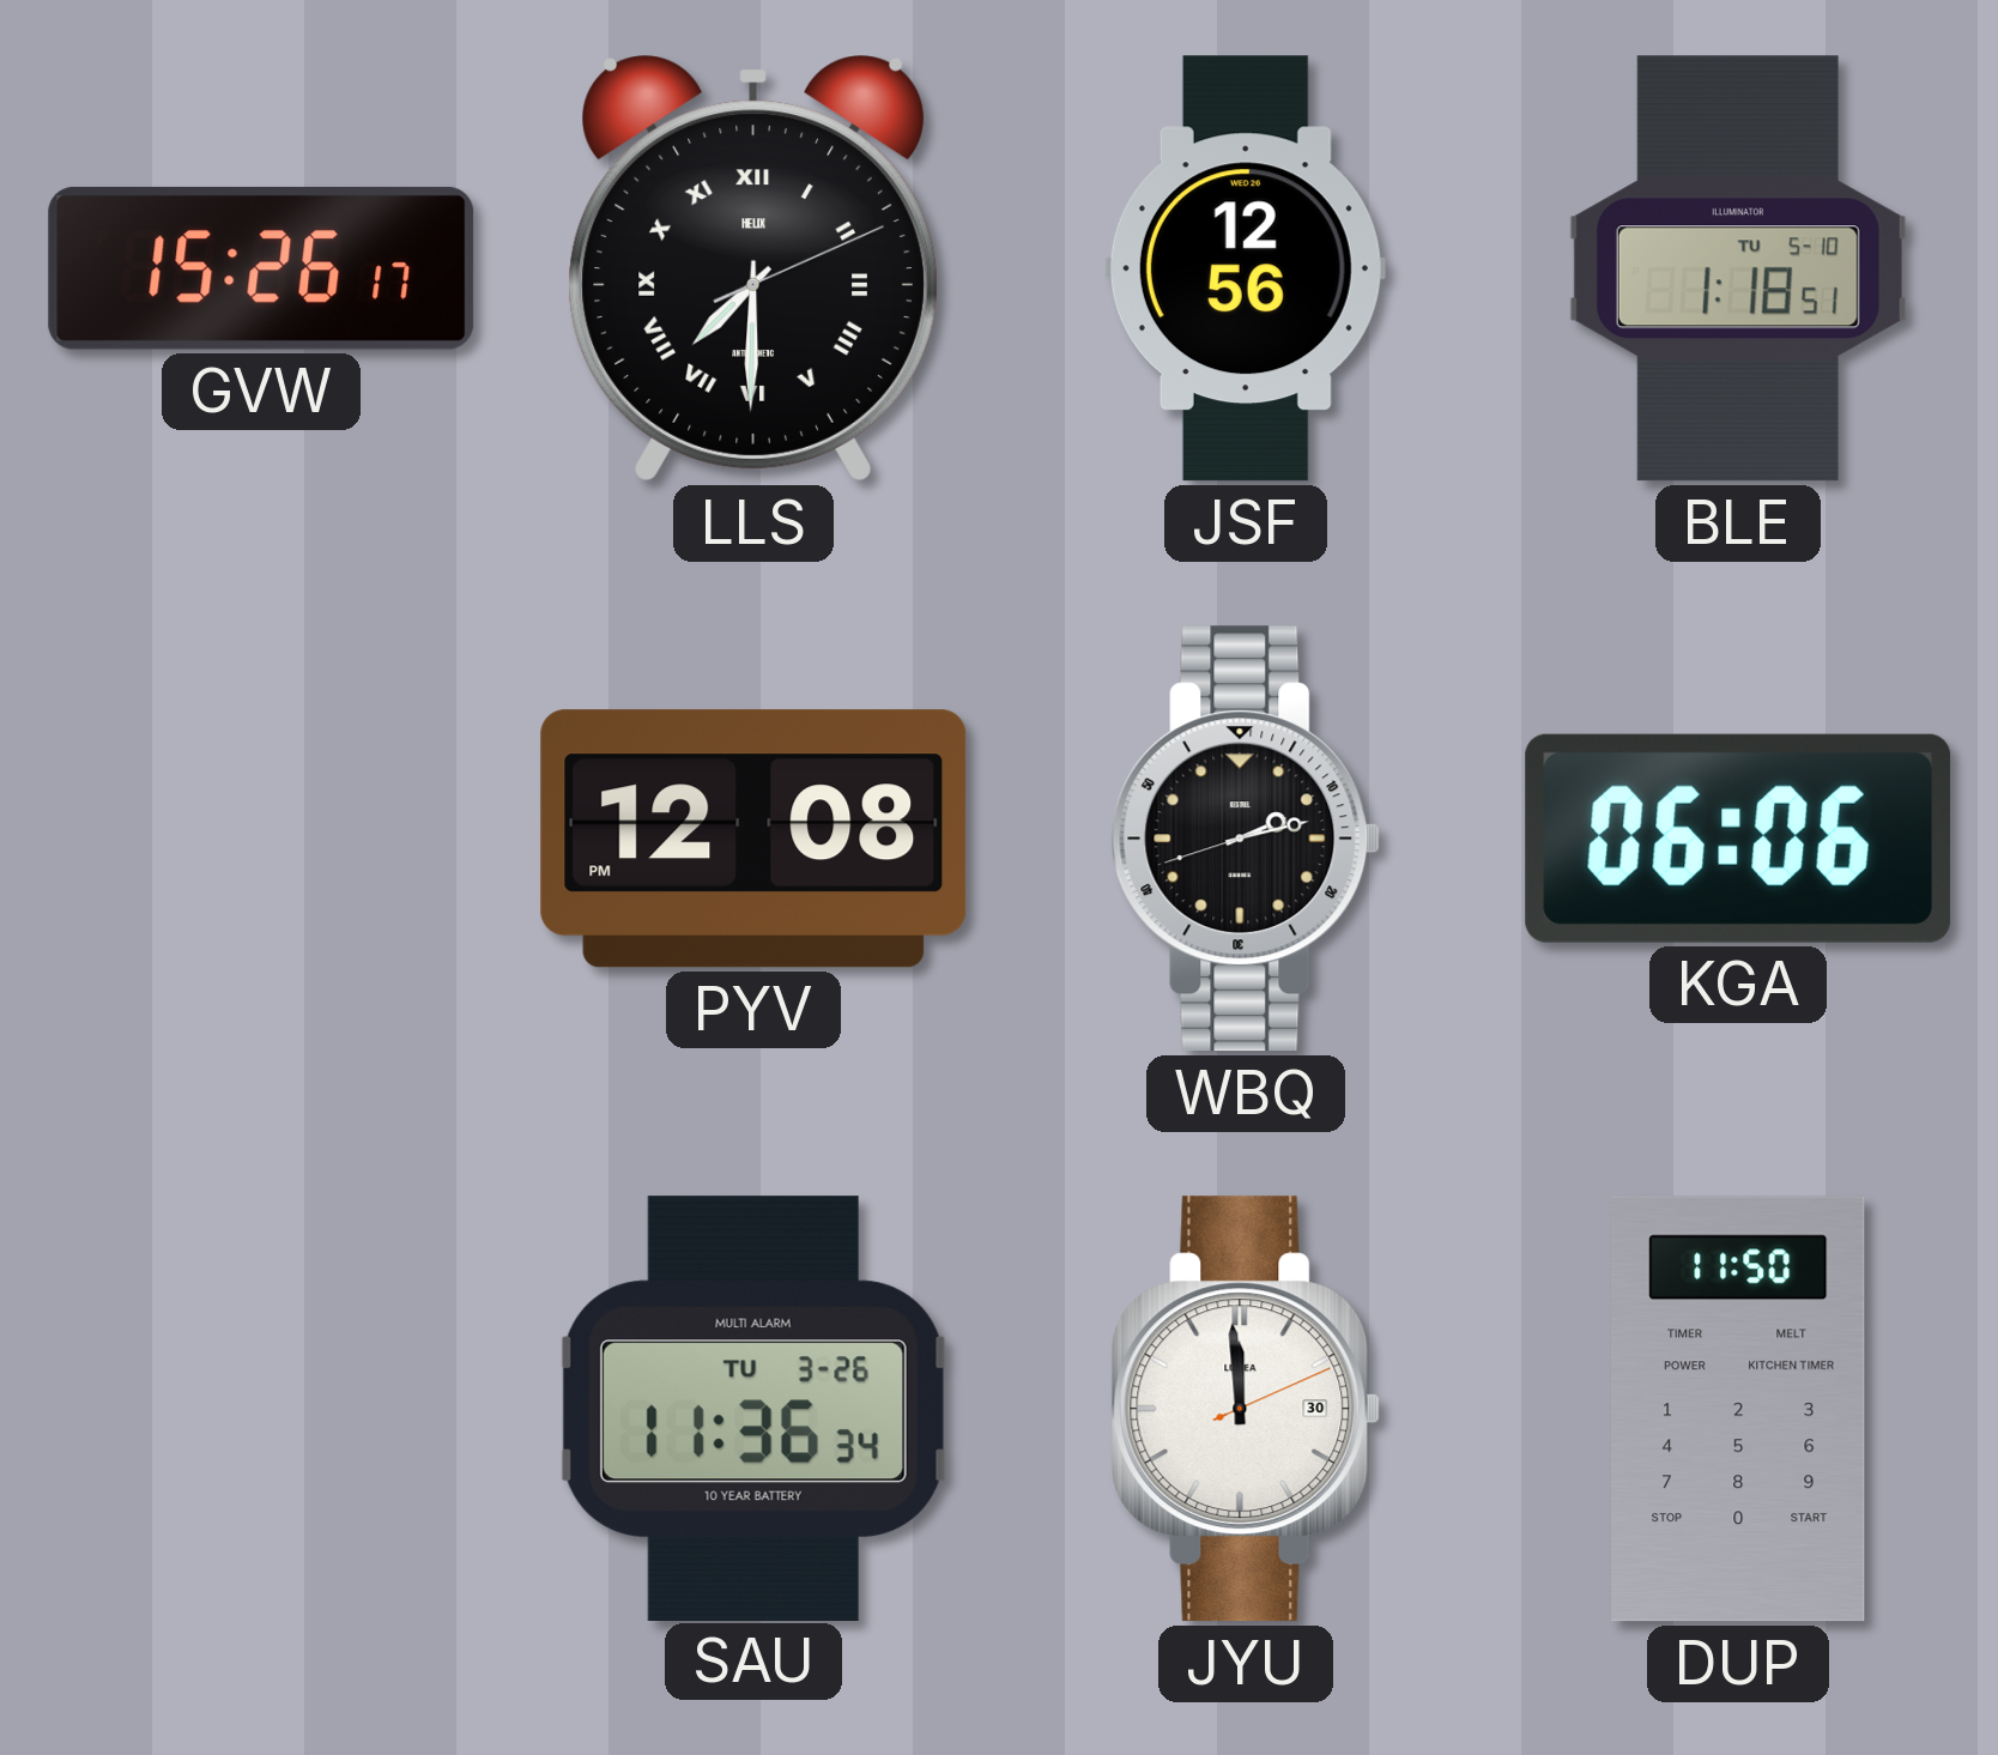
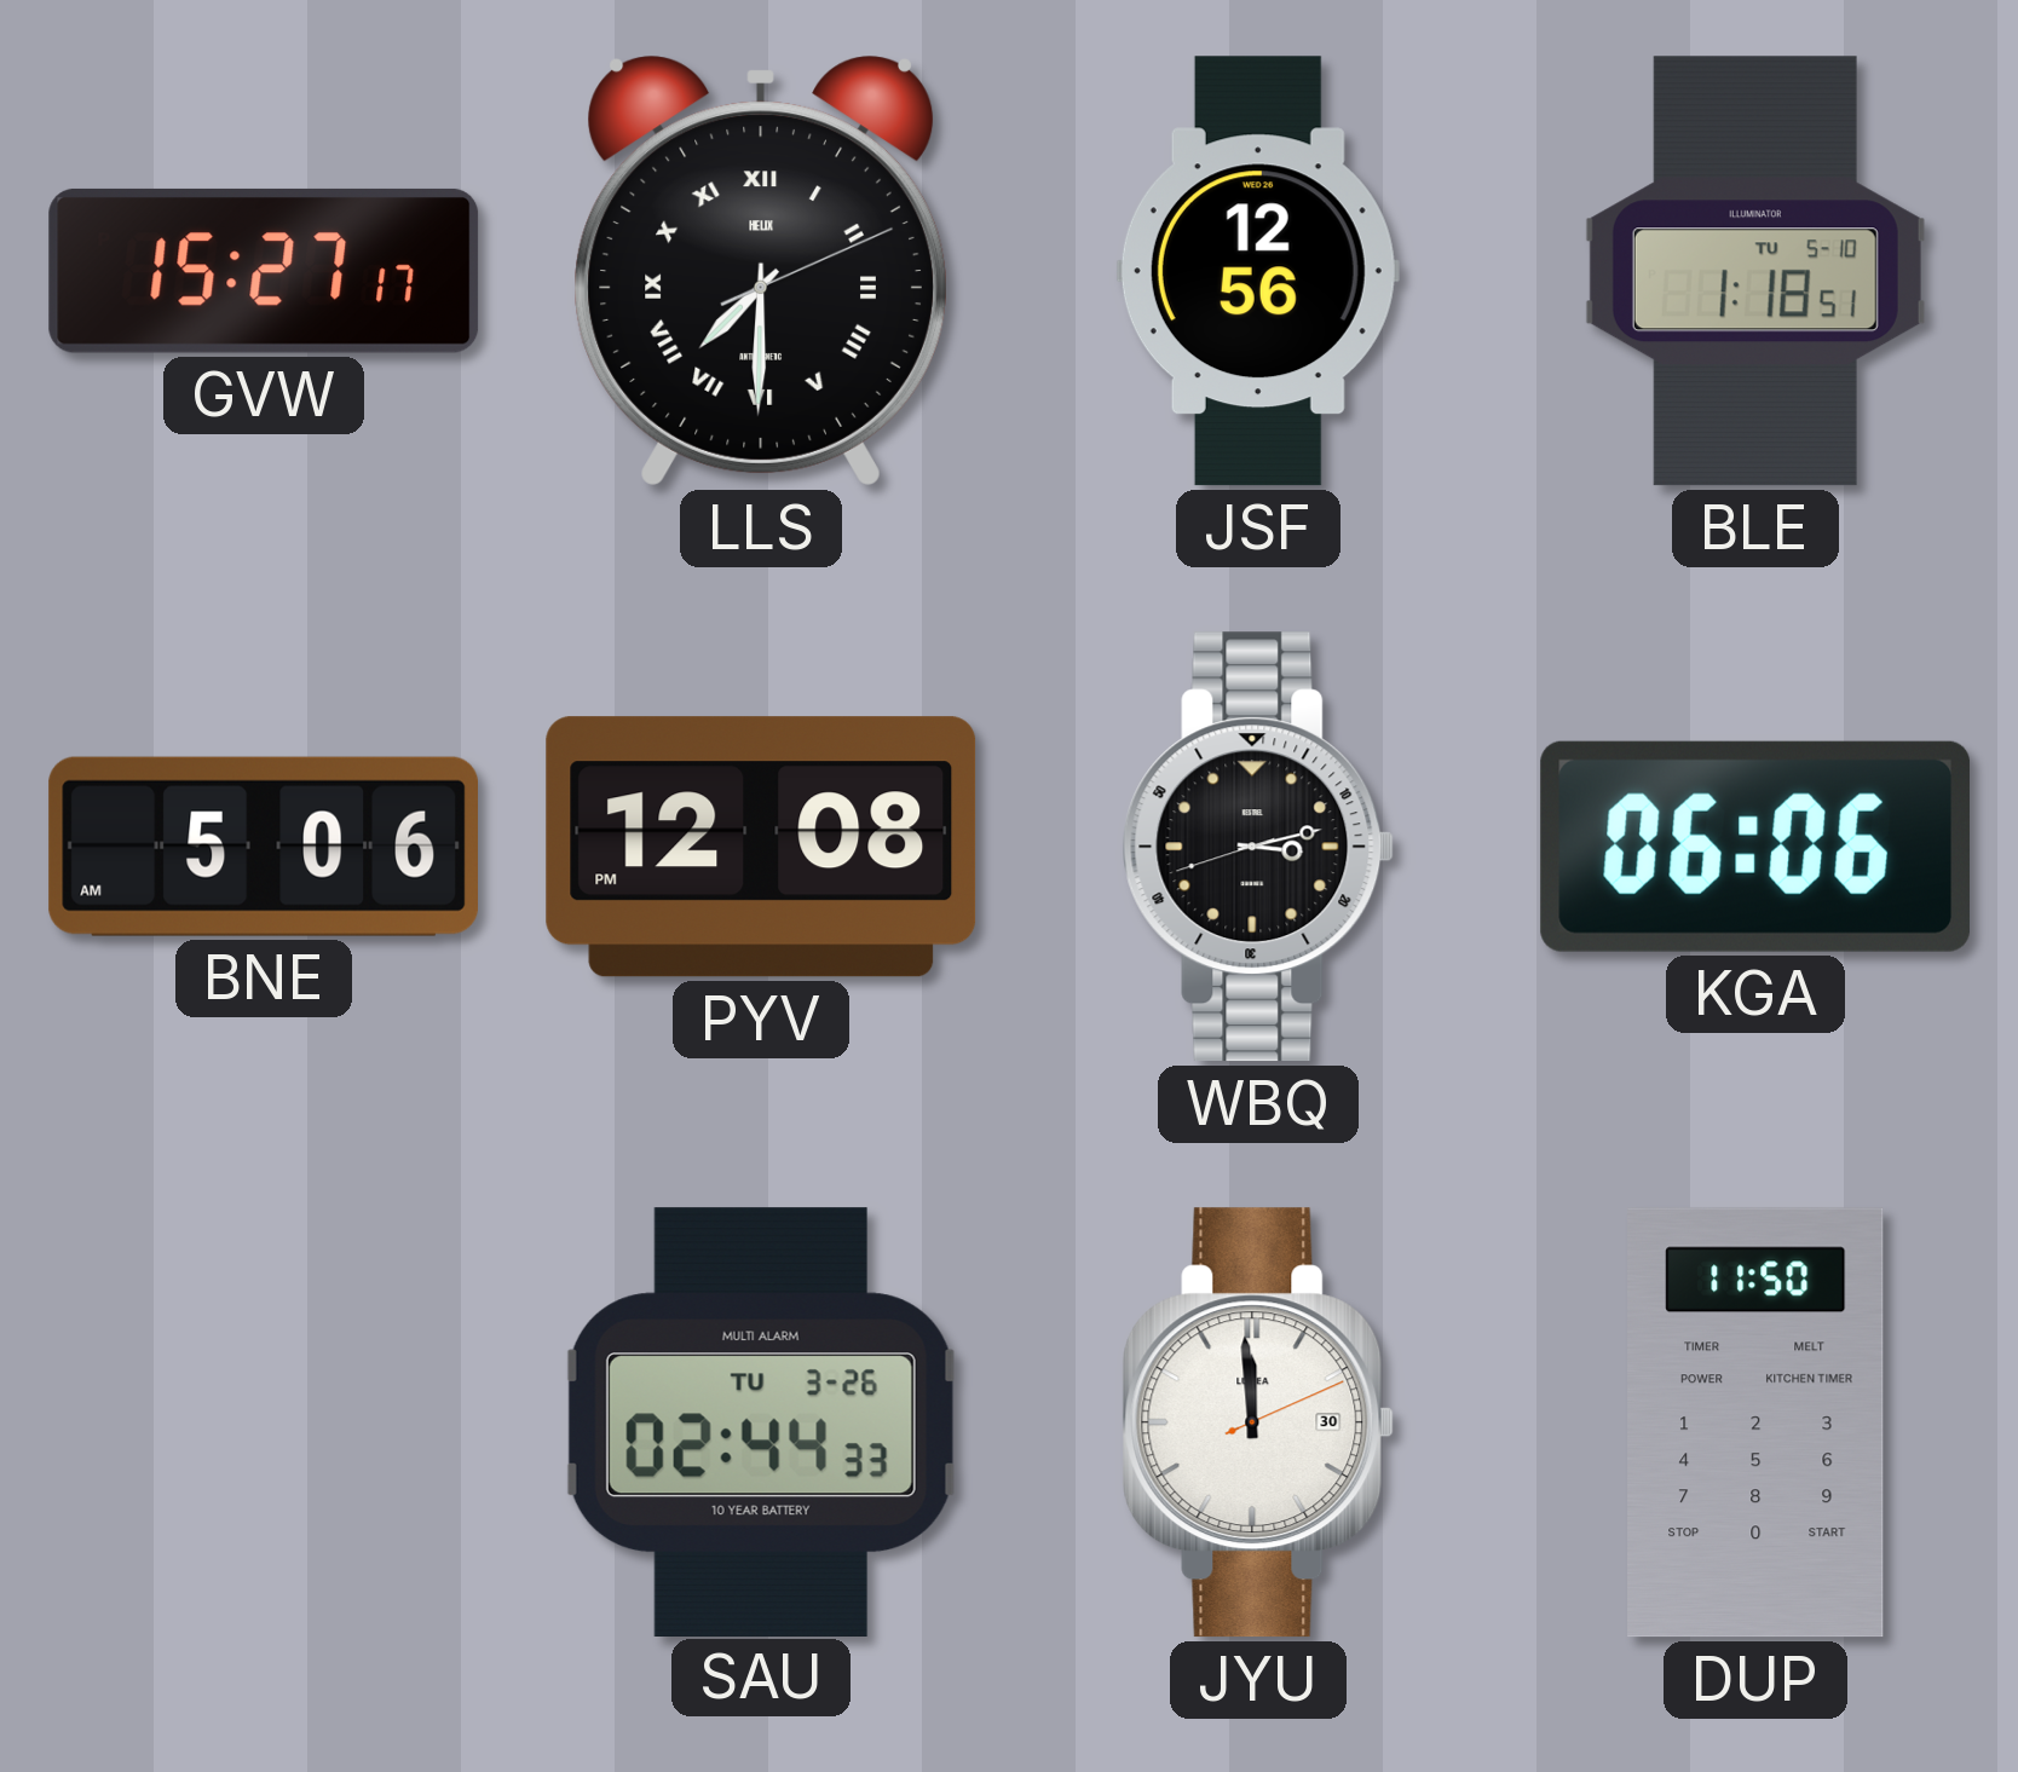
GVW: 15:26 -> 15:27 (264, 271)
BNE: none -> 5:06 (263, 847)
WBQ: 2:12 -> 3:12 (1258, 847)
SAU: 11:36 -> 02:44 (761, 1421)
